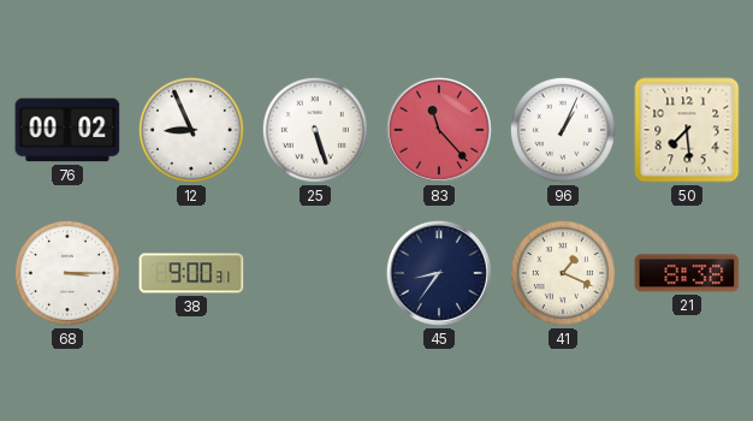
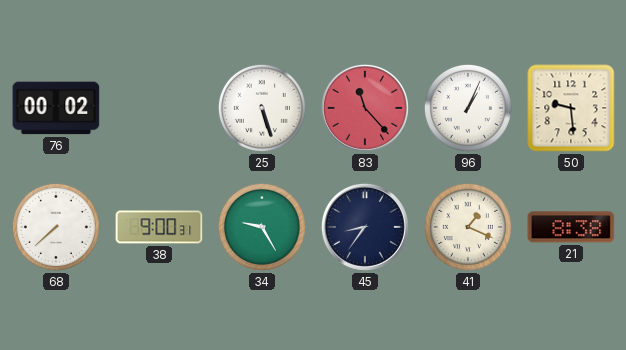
12: 8:56 -> none (191, 130)
50: 7:29 -> 9:29 (571, 108)
68: 3:15 -> 7:38 (56, 227)
34: none -> 9:25 (262, 227)
